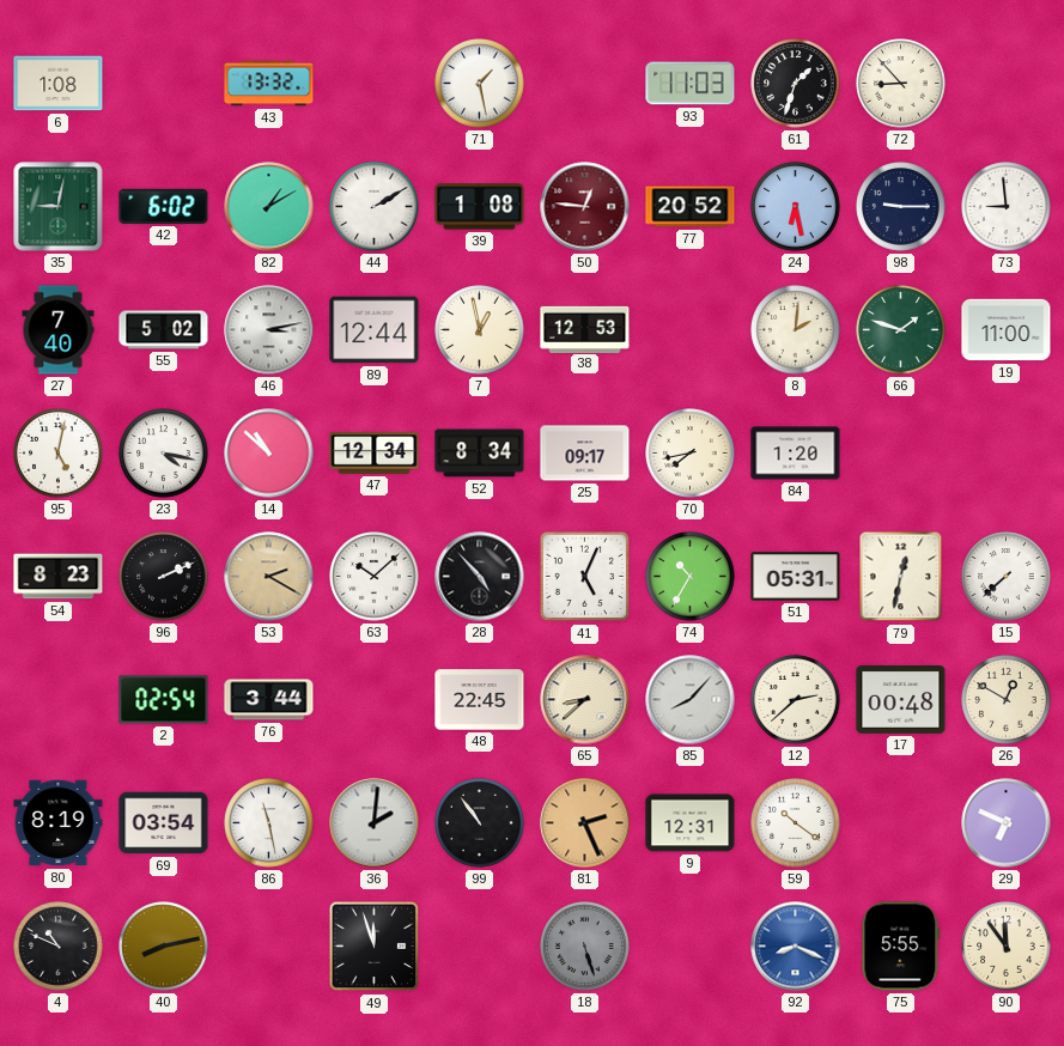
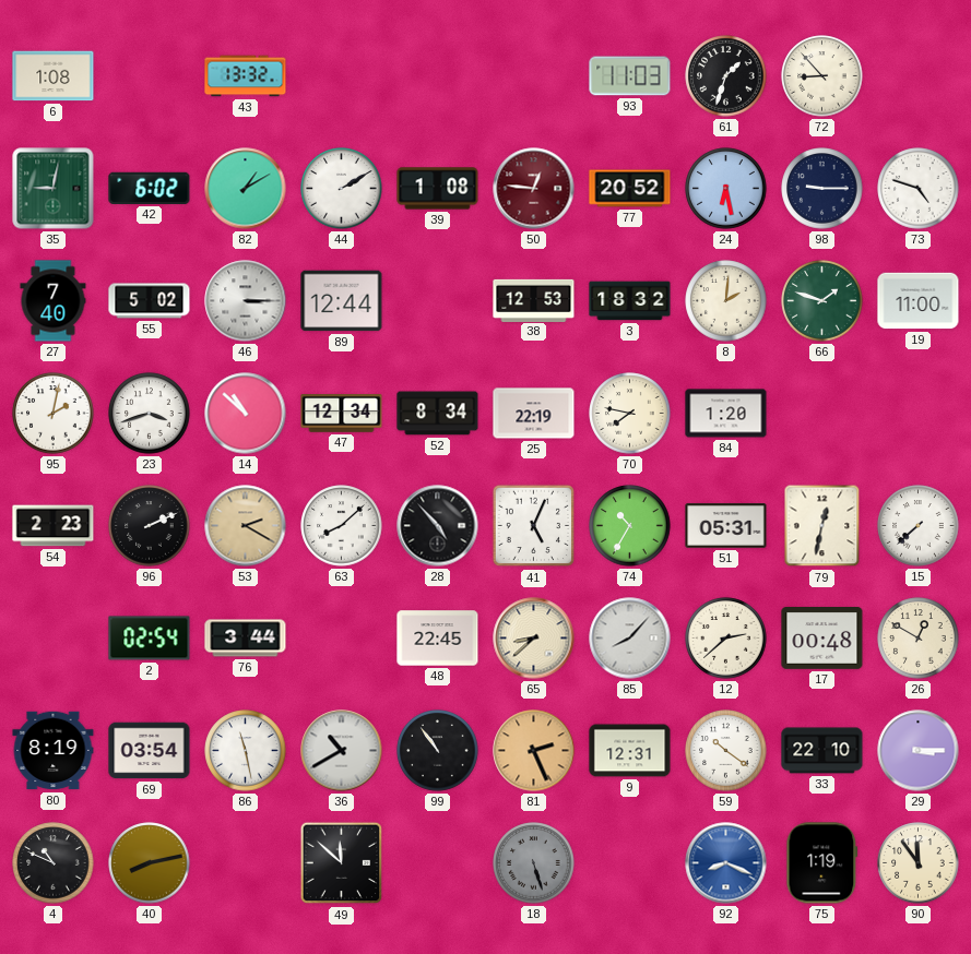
71: 1:28 -> none (480, 84)
73: 8:59 -> 4:48 (919, 189)
46: 3:13 -> 3:15 (246, 301)
7: 12:58 -> none (480, 330)
3: none -> 18:32 (630, 301)
95: 5:02 -> 2:02 (54, 414)
23: 4:17 -> 3:42 (150, 414)
25: 09:17 -> 22:19 (534, 414)
70: 7:43 -> 7:47 (630, 414)
54: 8:23 -> 2:23 (54, 526)
63: 10:08 -> 8:08 (342, 526)
36: 2:01 -> 10:40 (342, 751)
33: none -> 22:10 (822, 751)
29: 6:49 -> 3:15 (919, 751)
49: 11:57 -> 11:52 (342, 863)
75: 5:55 -> 1:19 (822, 863)
